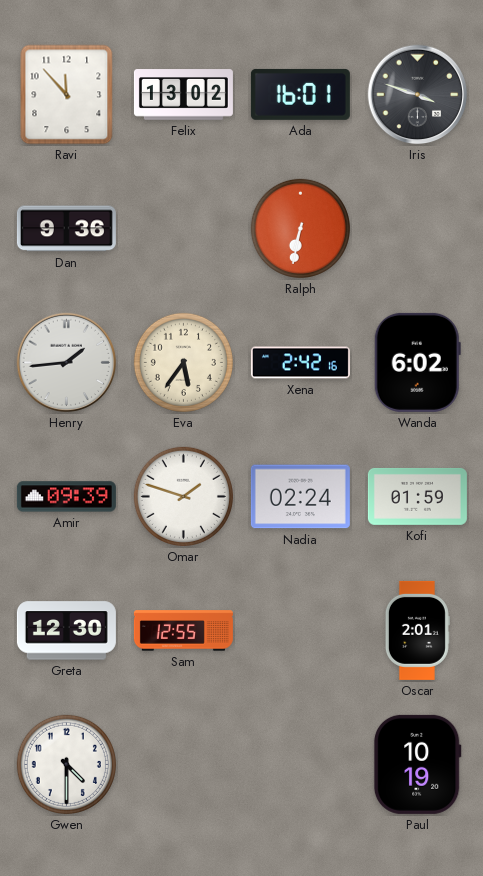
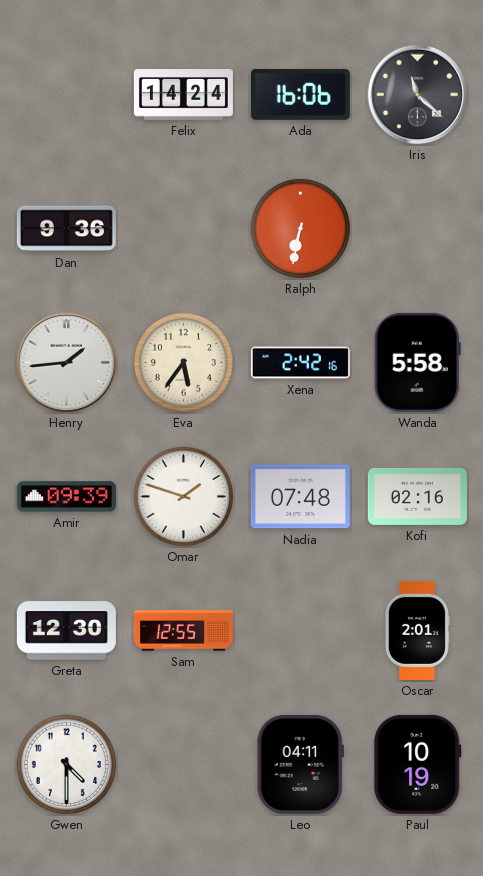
Ravi: 11:53 -> none (67, 95)
Felix: 13:02 -> 14:24 (183, 95)
Ada: 16:01 -> 16:06 (300, 94)
Iris: 3:48 -> 11:22 (418, 95)
Wanda: 6:02 -> 5:58 (417, 362)
Nadia: 02:24 -> 07:48 (300, 497)
Kofi: 01:59 -> 02:16 (417, 496)
Leo: none -> 04:11 (300, 764)
